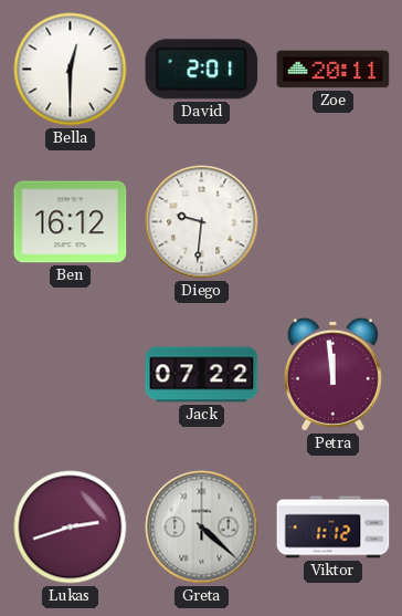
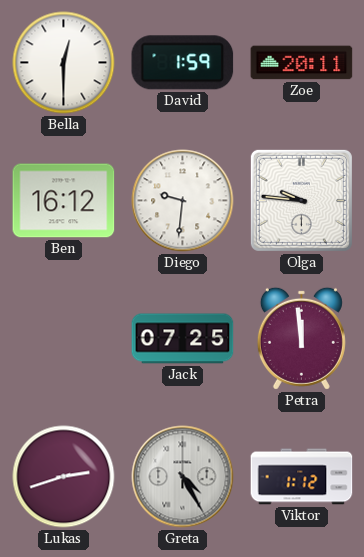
David: 2:01 -> 1:59 (183, 63)
Olga: none -> 9:46 (301, 200)
Jack: 07:22 -> 07:25 (183, 339)
Greta: 4:22 -> 4:25 (183, 477)
